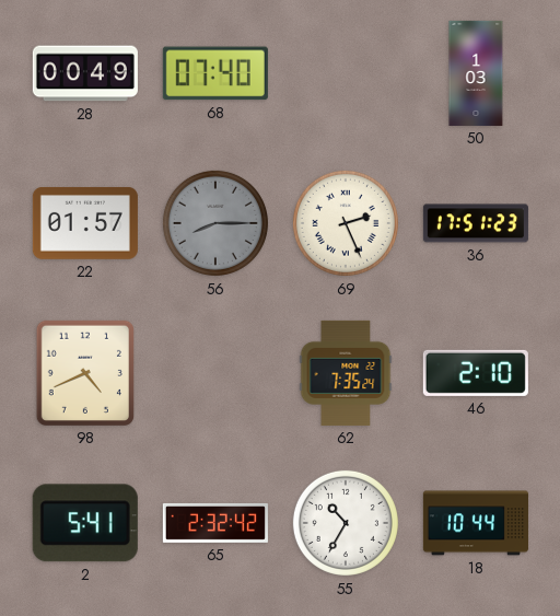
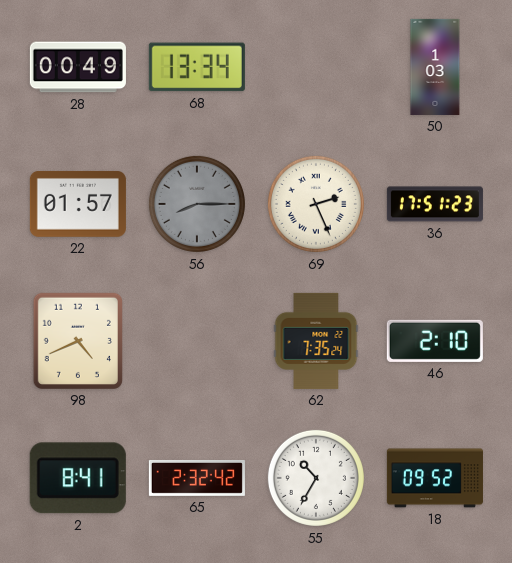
68: 07:40 -> 13:34 (197, 67)
2: 5:41 -> 8:41 (78, 478)
18: 10:44 -> 09:52 (435, 478)
